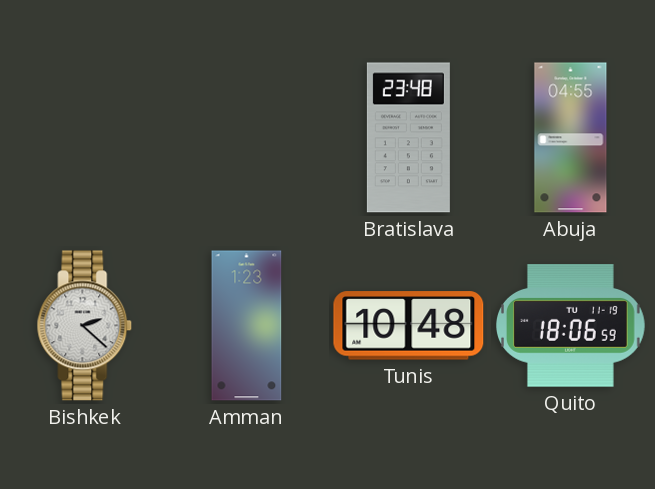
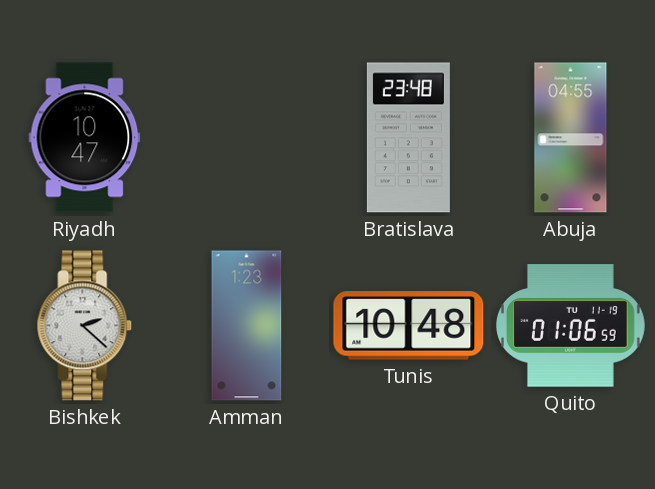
Riyadh: none -> 10:47 (85, 138)
Quito: 18:06 -> 01:06 (571, 326)
